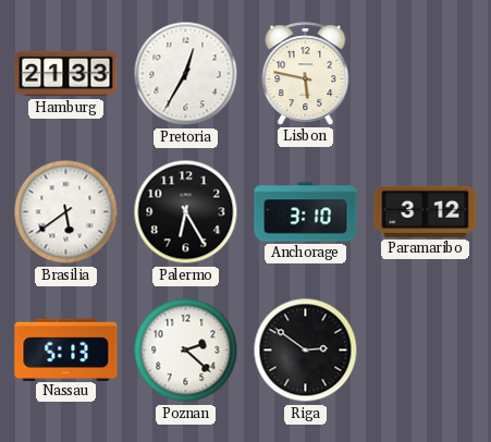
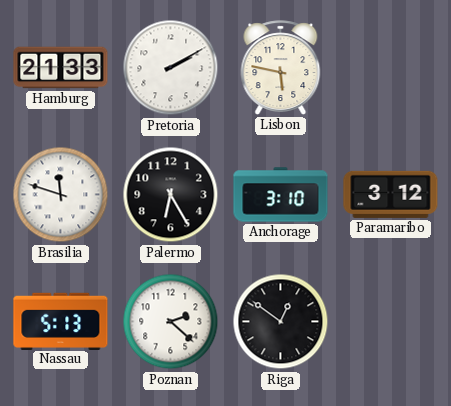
Pretoria: 12:35 -> 2:10 (171, 68)
Brasilia: 5:39 -> 11:48 (61, 195)
Riga: 2:51 -> 12:51 (281, 322)
